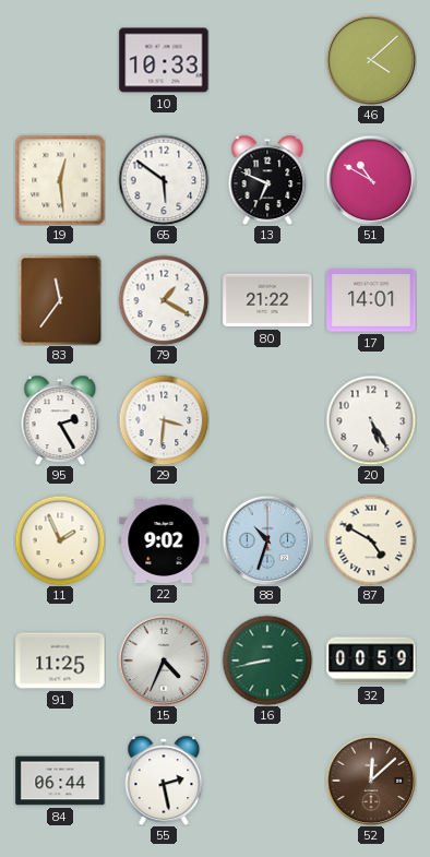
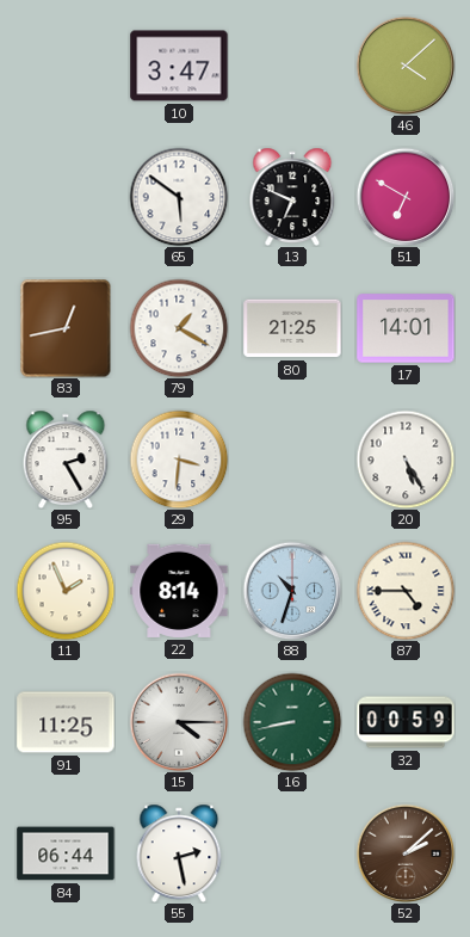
10: 10:33 -> 3:47 (179, 66)
19: 12:29 -> none (60, 180)
51: 10:50 -> 6:50 (406, 197)
83: 11:36 -> 12:43 (66, 328)
80: 21:22 -> 21:25 (292, 328)
22: 9:02 -> 8:14 (179, 591)
87: 4:50 -> 4:45 (406, 591)
15: 4:34 -> 4:15 (179, 722)
52: 12:08 -> 2:08 (406, 853)
